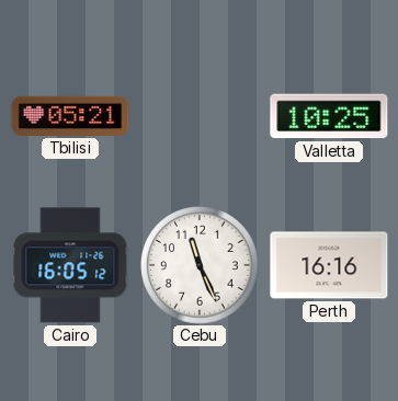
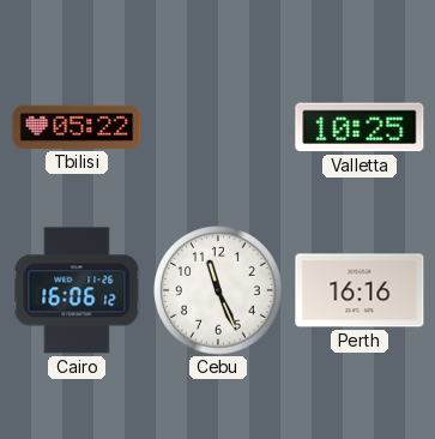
Tbilisi: 05:21 -> 05:22 (77, 127)
Cairo: 16:05 -> 16:06 (77, 290)
